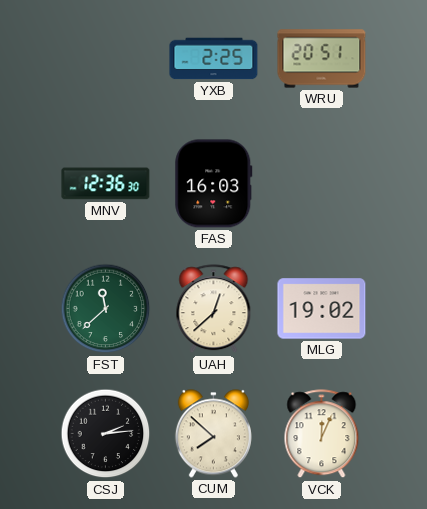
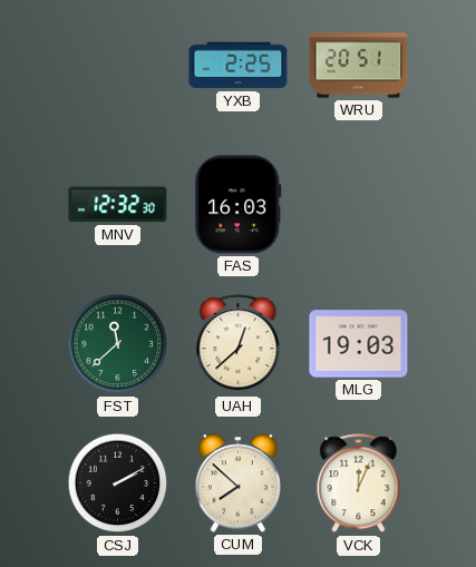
MNV: 12:36 -> 12:32 (118, 205)
MLG: 19:02 -> 19:03 (359, 344)
CSJ: 2:14 -> 2:10 (118, 483)
